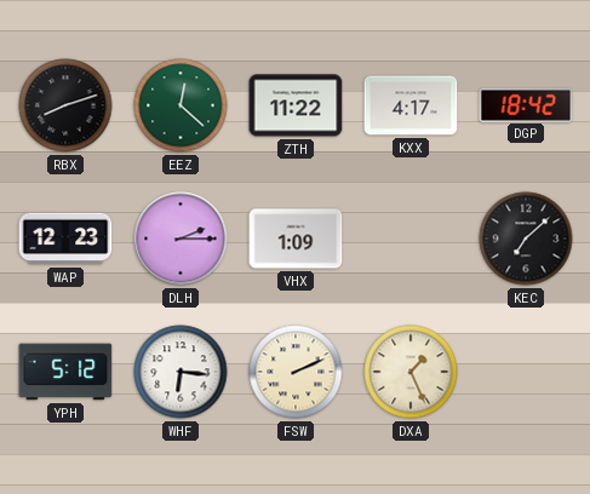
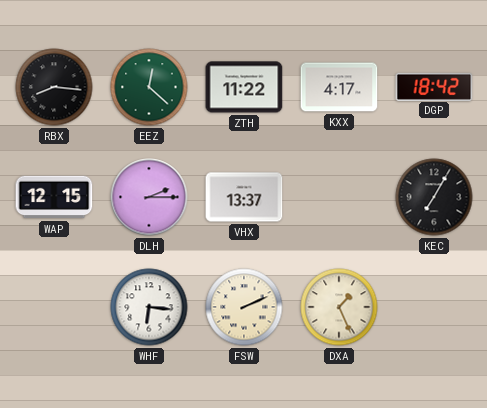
RBX: 8:12 -> 8:16 (54, 87)
WAP: 12:23 -> 12:15 (54, 197)
VHX: 1:09 -> 13:37 (244, 197)
KEC: 7:08 -> 7:05 (434, 197)
YPH: 5:12 -> none (65, 372)
